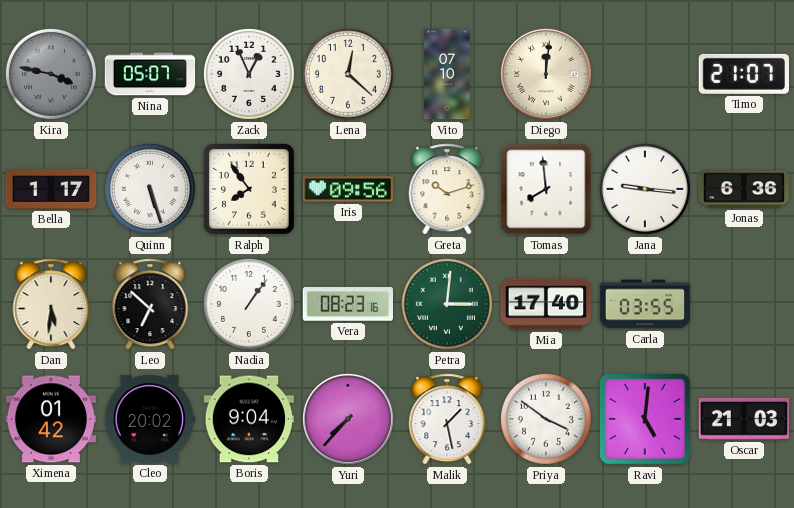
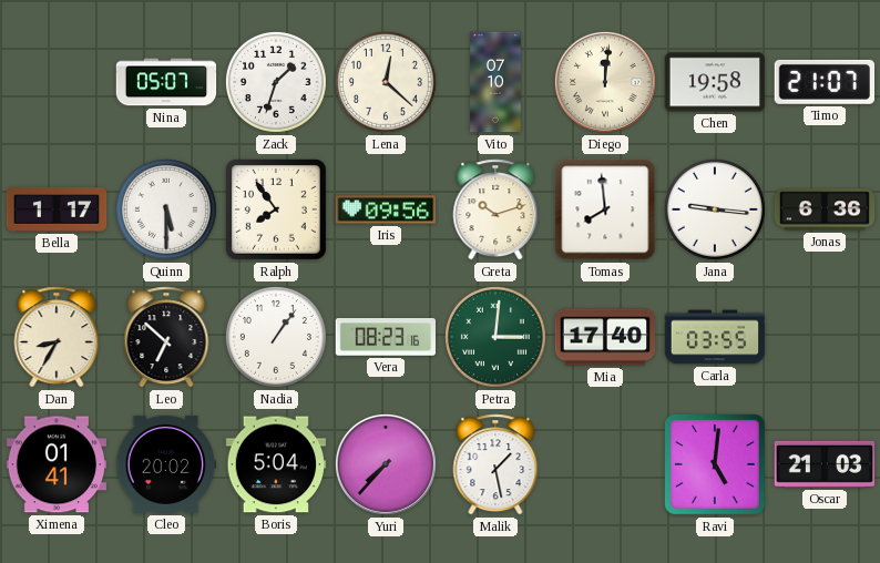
Kira: 3:47 -> none (51, 74)
Zack: 12:56 -> 1:33 (276, 82)
Chen: none -> 19:58 (715, 82)
Quinn: 5:27 -> 5:30 (166, 209)
Dan: 5:31 -> 8:35 (57, 337)
Ximena: 01:42 -> 01:41 (57, 464)
Boris: 9:04 -> 5:04 (276, 464)
Priya: 3:51 -> none (546, 419)
